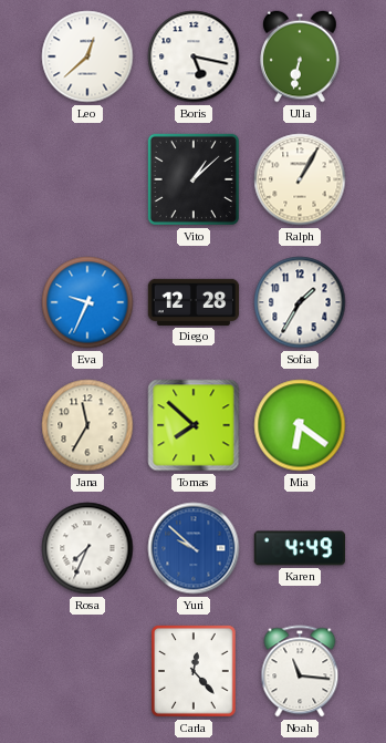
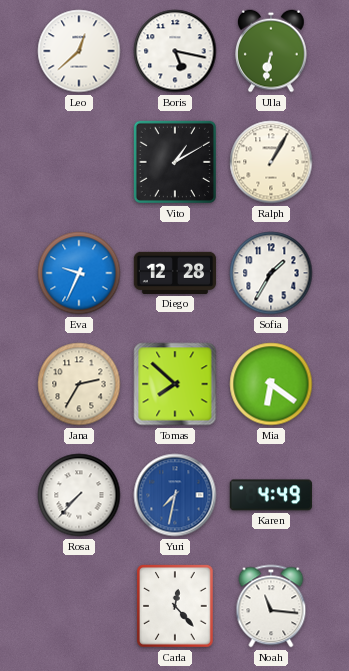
Vito: 1:08 -> 1:10 (175, 162)
Jana: 11:35 -> 2:35 (79, 384)
Rosa: 7:34 -> 7:37 (79, 495)
Yuri: 9:52 -> 7:32 (175, 495)
